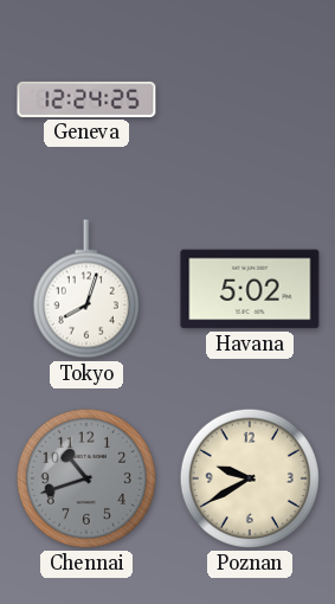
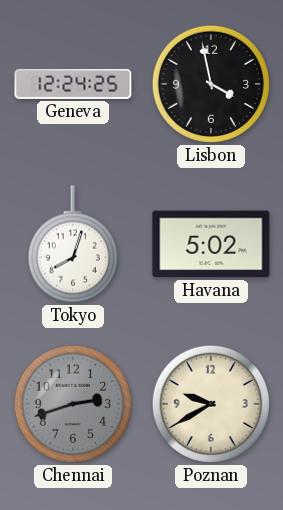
Lisbon: none -> 3:58 (211, 84)
Chennai: 10:42 -> 2:42 (73, 404)
